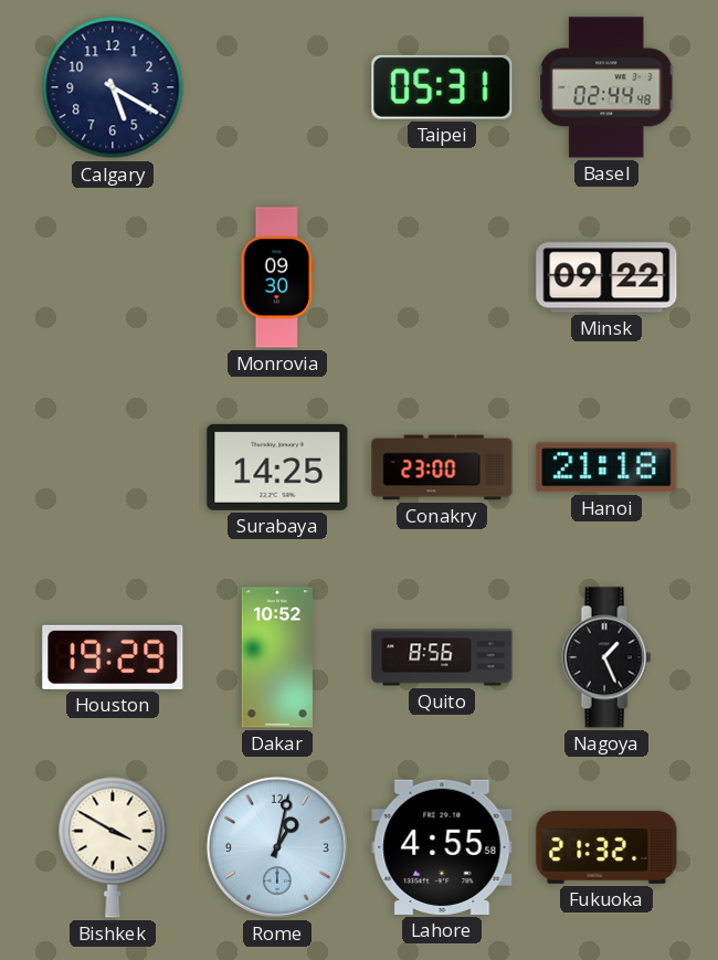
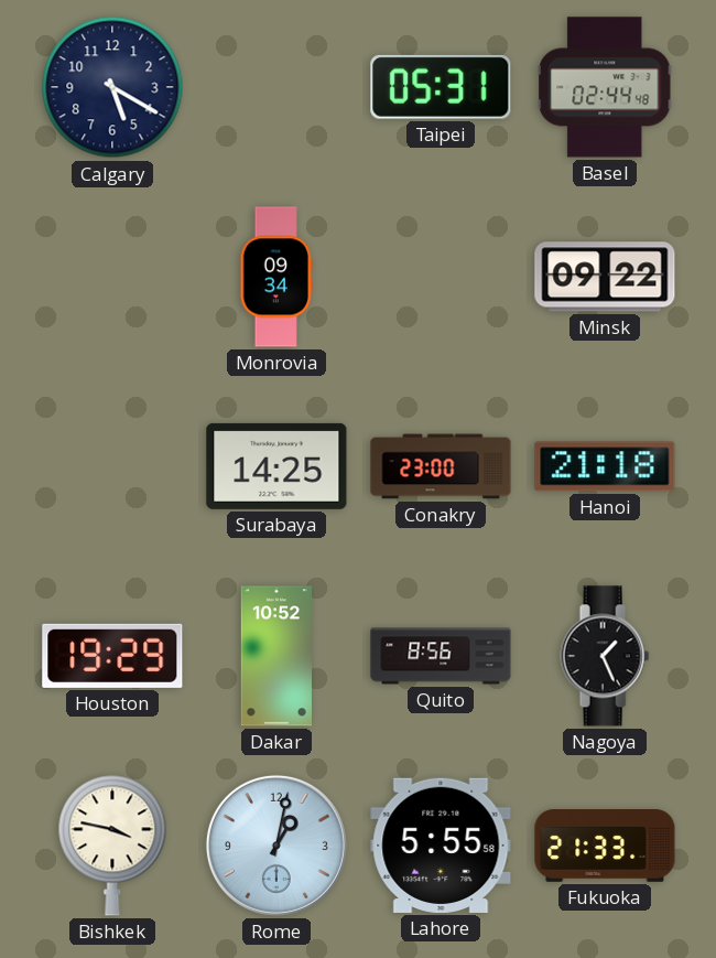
Monrovia: 09:30 -> 09:34 (276, 277)
Bishkek: 3:50 -> 3:47 (112, 846)
Lahore: 4:55 -> 5:55 (441, 846)
Fukuoka: 21:32 -> 21:33 (605, 847)
